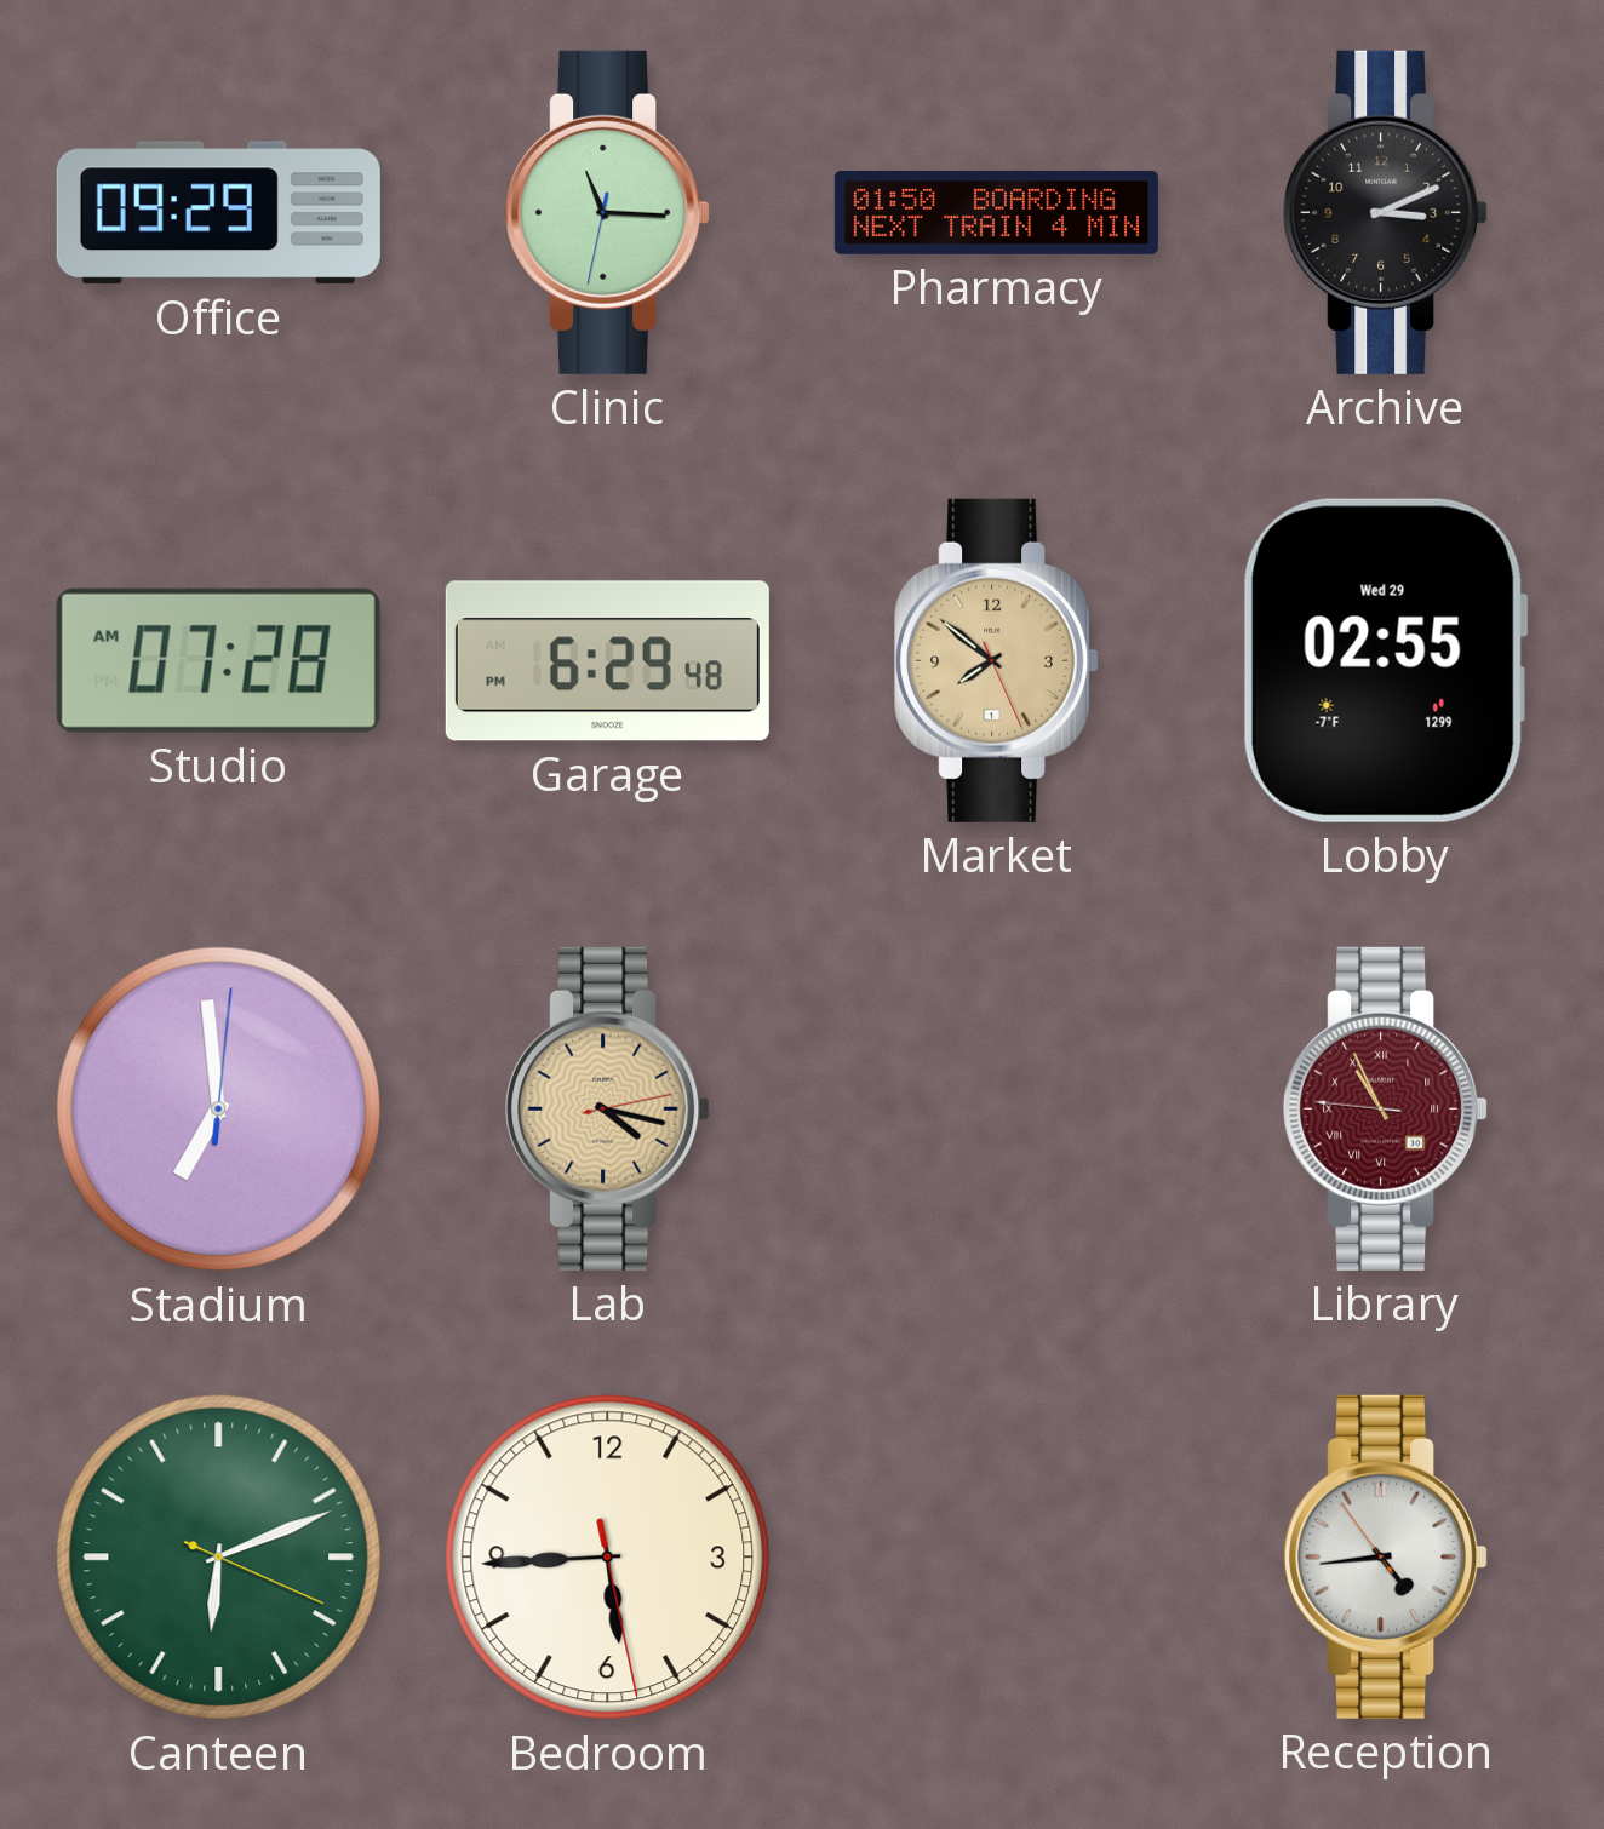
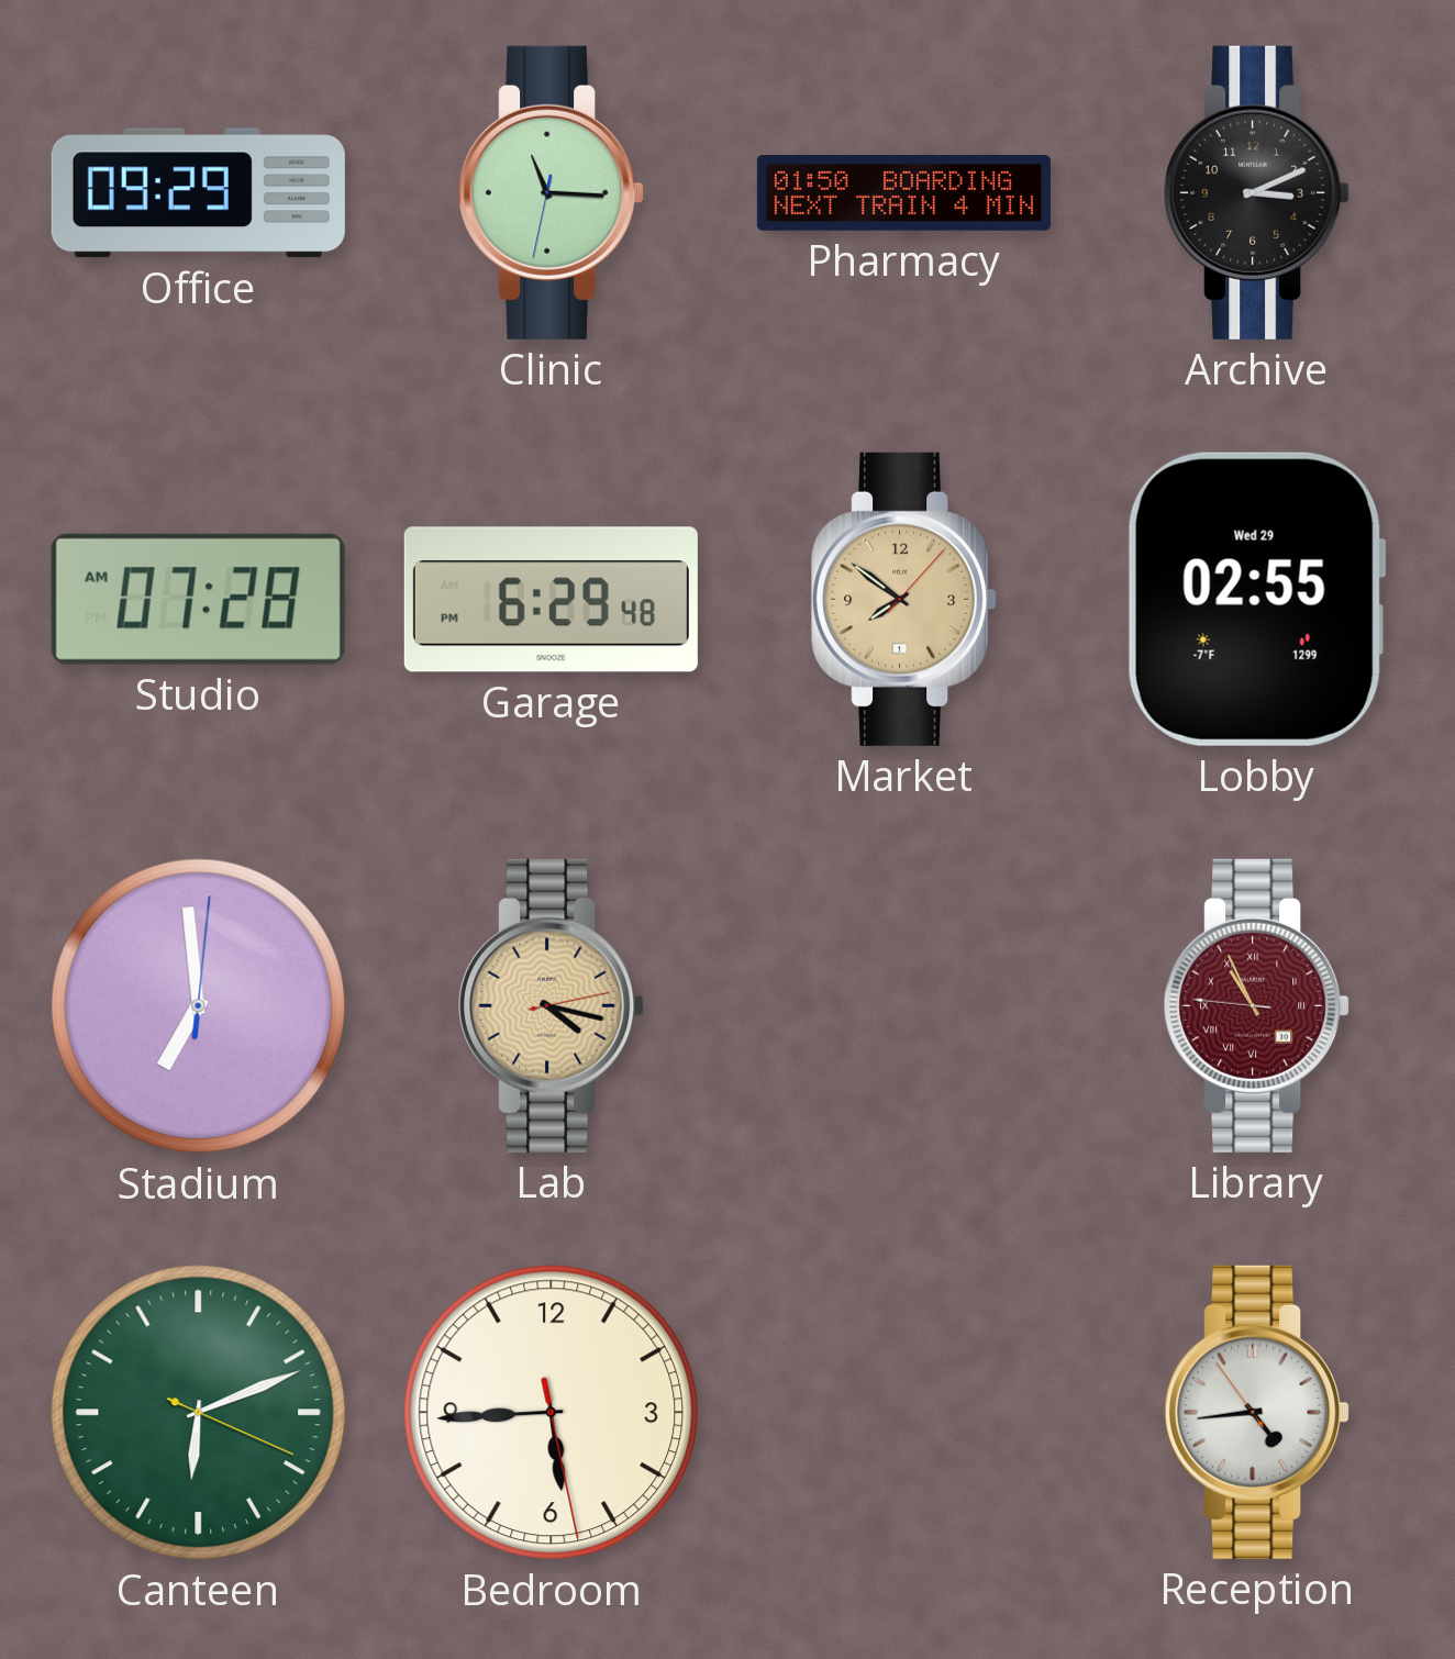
Market: 7:51:26 -> 7:51:07 (904, 599)
